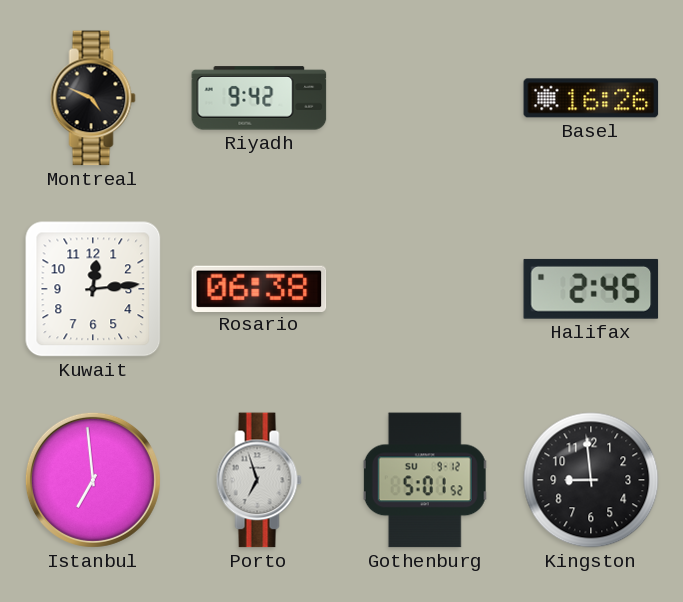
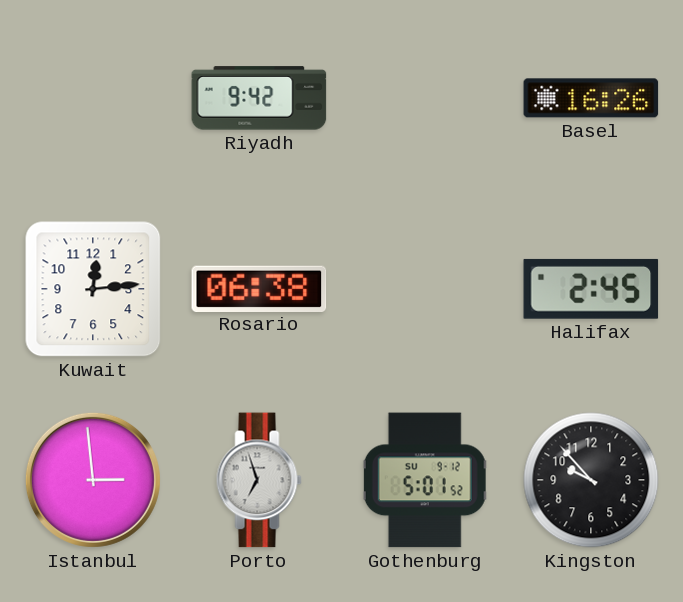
Montreal: 4:49 -> none (93, 98)
Istanbul: 6:59 -> 2:59 (93, 480)
Kingston: 8:59 -> 9:53 (591, 480)
